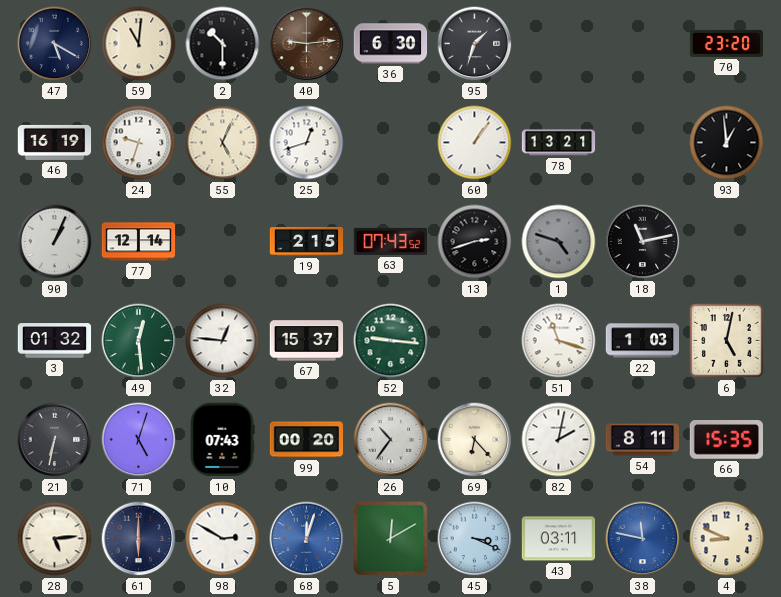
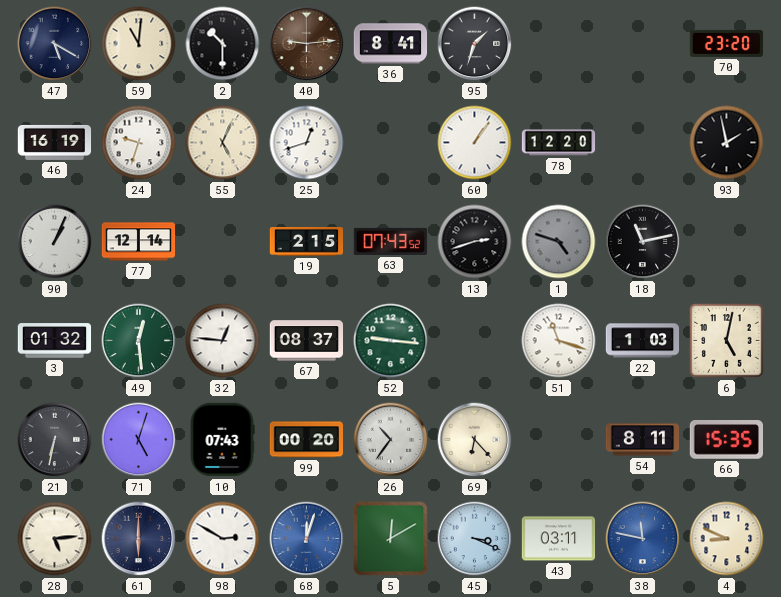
36: 6:30 -> 8:41 (391, 44)
78: 13:21 -> 12:20 (559, 143)
93: 12:59 -> 1:58 (727, 143)
67: 15:37 -> 08:37 (307, 341)
82: 2:02 -> none (559, 440)
